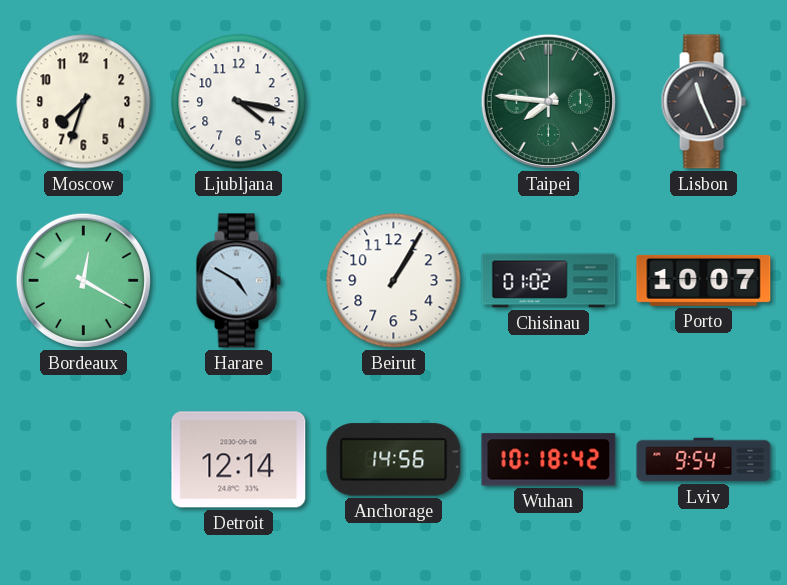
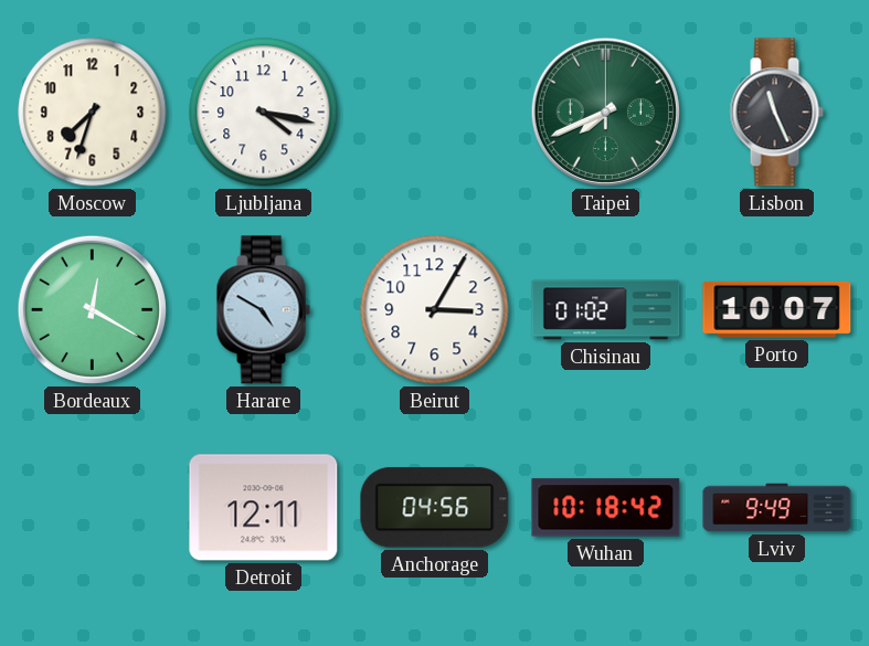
Taipei: 7:46 -> 7:41 (605, 112)
Beirut: 1:05 -> 3:05 (435, 310)
Detroit: 12:14 -> 12:11 (264, 508)
Anchorage: 14:56 -> 04:56 (435, 508)
Lviv: 9:54 -> 9:49 (777, 508)
